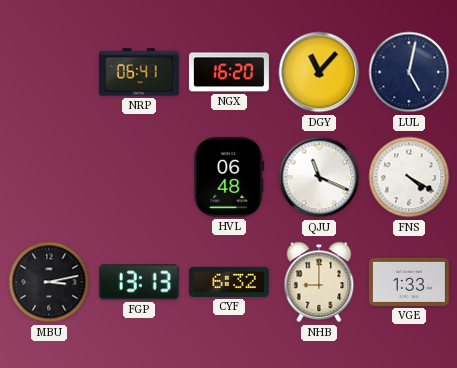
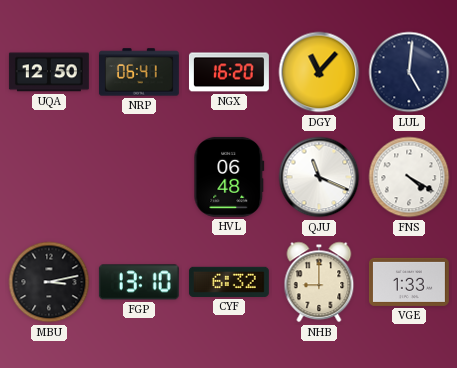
UQA: none -> 12:50 (49, 72)
LUL: 5:02 -> 5:01 (409, 72)
FGP: 13:13 -> 13:10 (139, 282)
